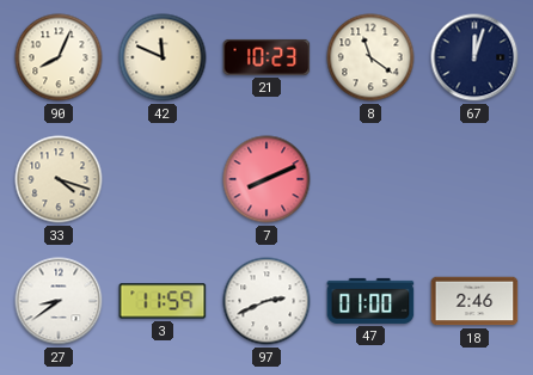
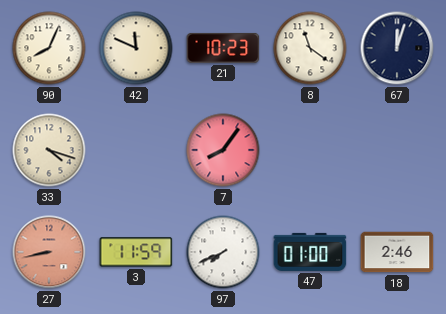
7: 8:11 -> 8:06 (223, 150)
27: 8:39 -> 8:43 (49, 252)
27 dial: white -> salmon (49, 252)
97: 2:41 -> 7:41 (223, 252)
